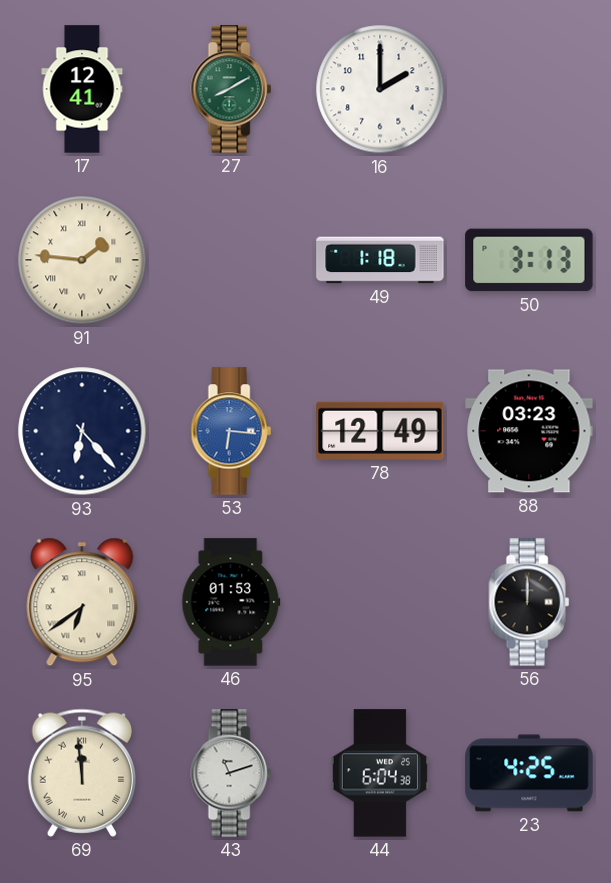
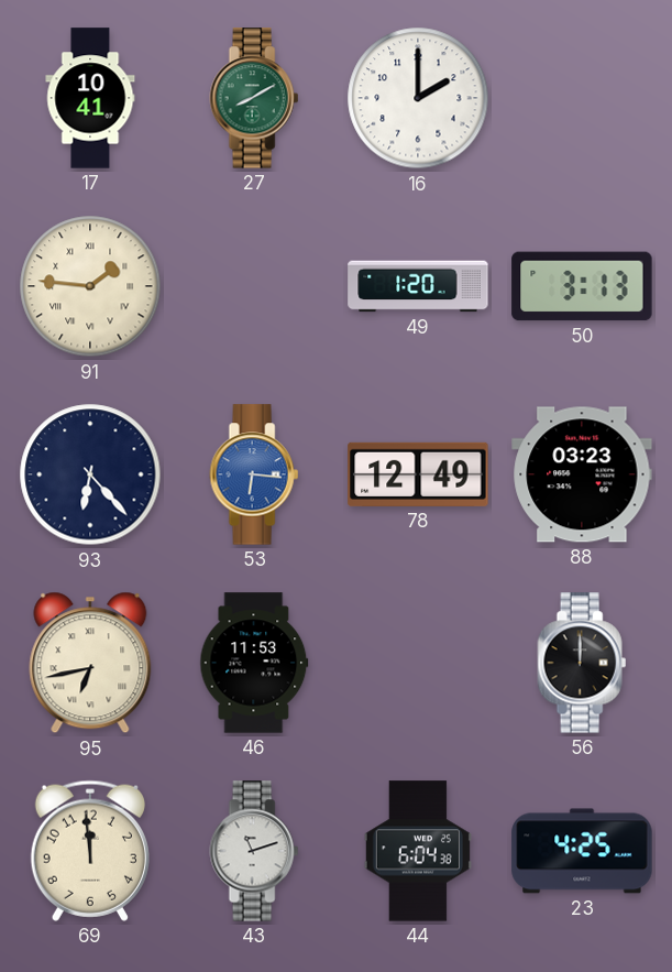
17: 12:41 -> 10:41 (90, 98)
49: 1:18 -> 1:20 (418, 286)
95: 6:39 -> 6:43 (90, 663)
46: 01:53 -> 11:53 (254, 663)
69 numerals: Roman -> Arabic (90, 851)
